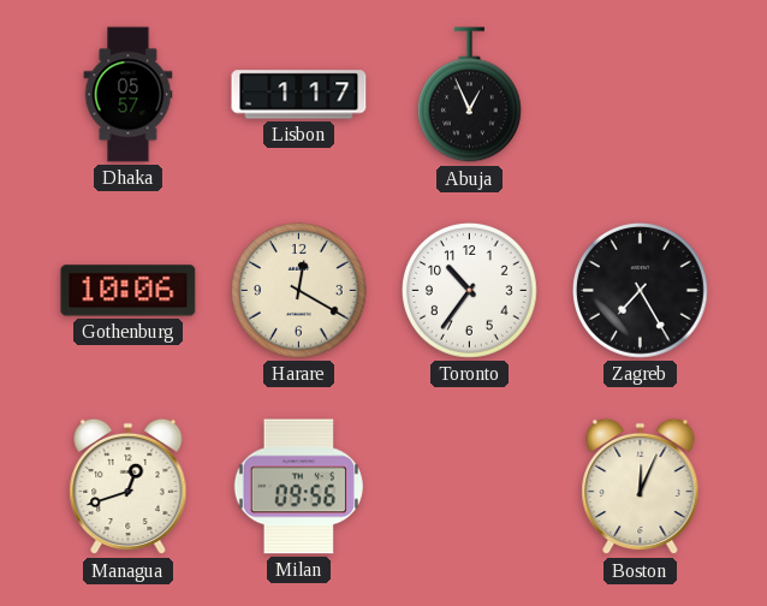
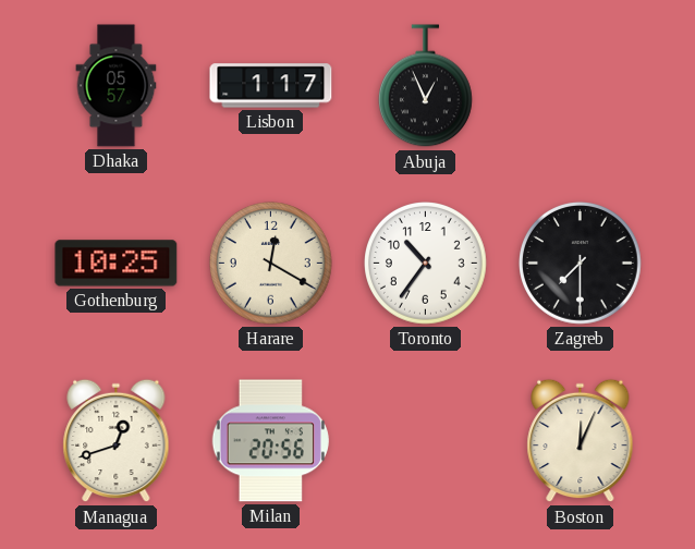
Gothenburg: 10:06 -> 10:25 (117, 264)
Zagreb: 7:25 -> 7:30 (581, 264)
Milan: 09:56 -> 20:56 (270, 441)
